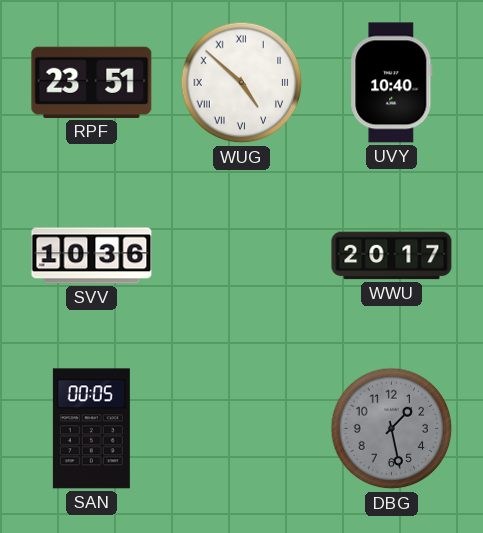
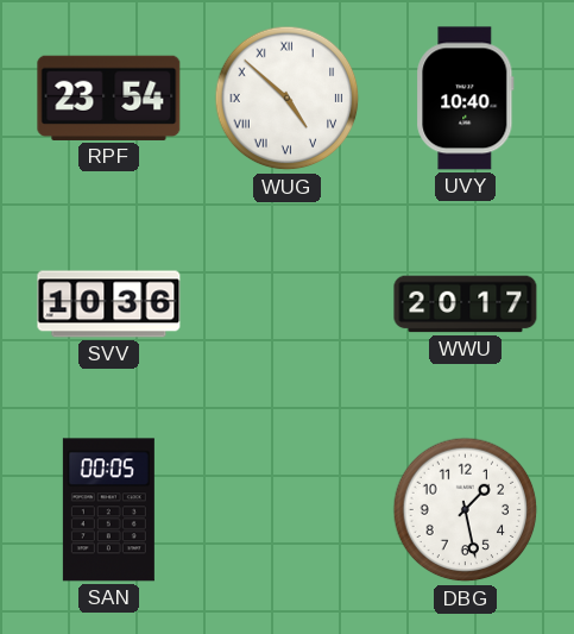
RPF: 23:51 -> 23:54 (109, 98)
DBG dial: grey -> white (466, 510)
